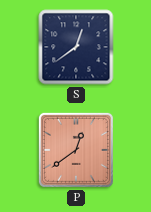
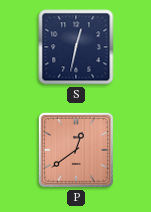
S: 12:39 -> 12:32 (76, 47)
